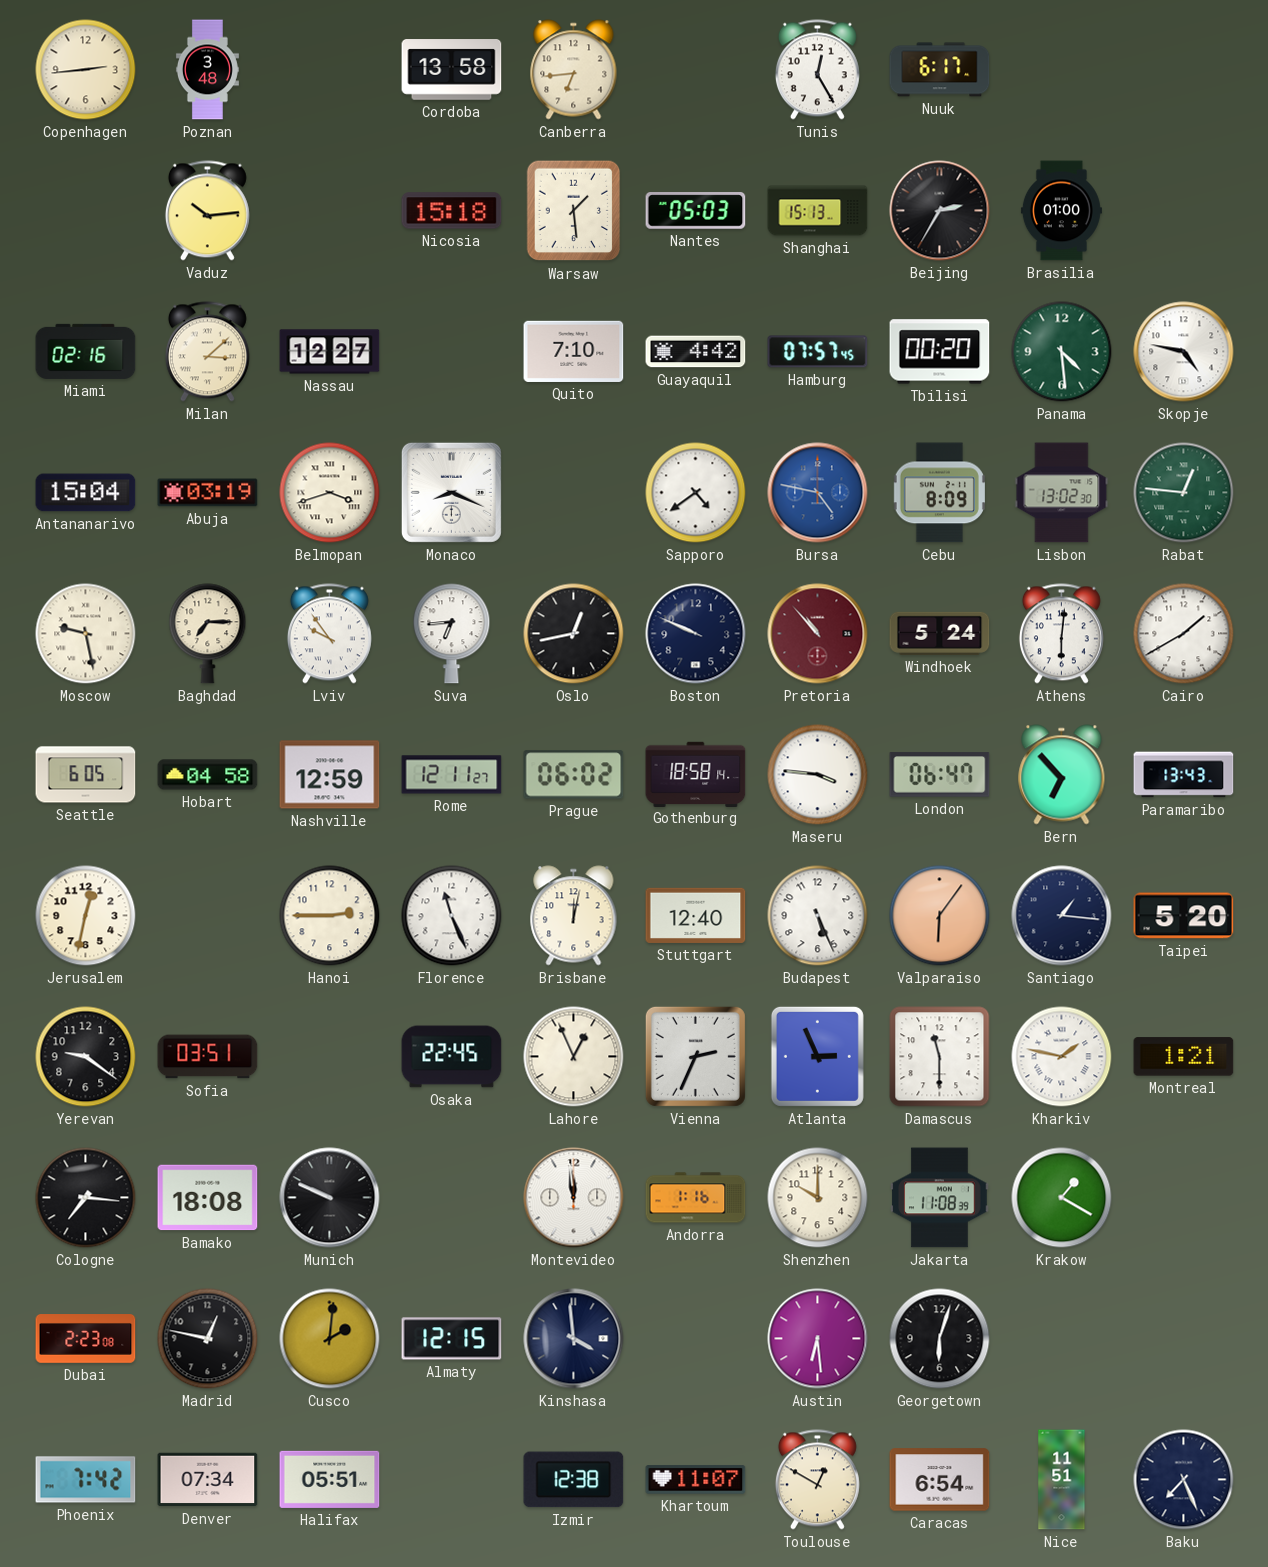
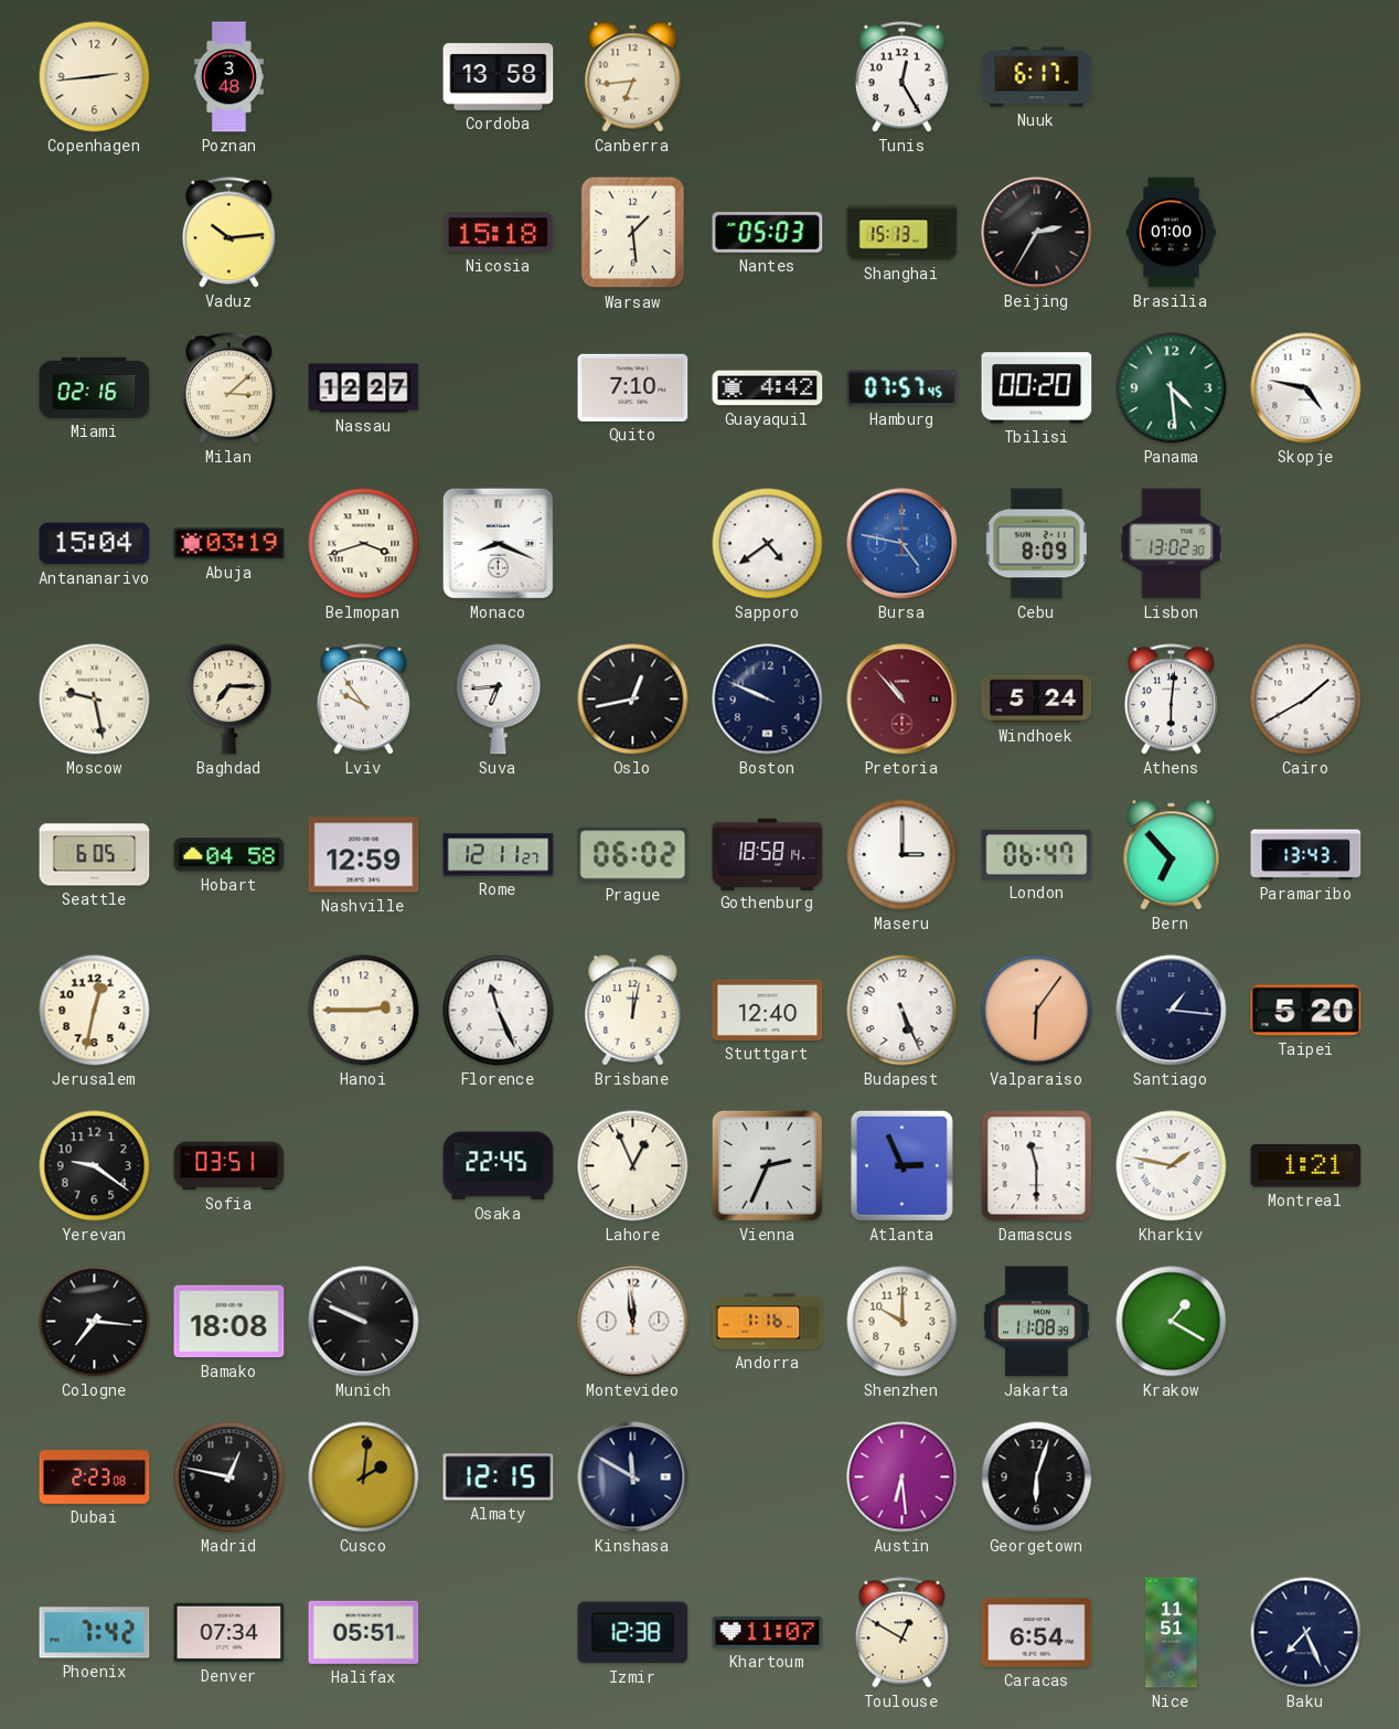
Rabat: 12:46 -> none (1184, 493)
Maseru: 3:46 -> 3:00 (903, 855)
Kinshasa: 3:59 -> 11:50 (633, 1477)
